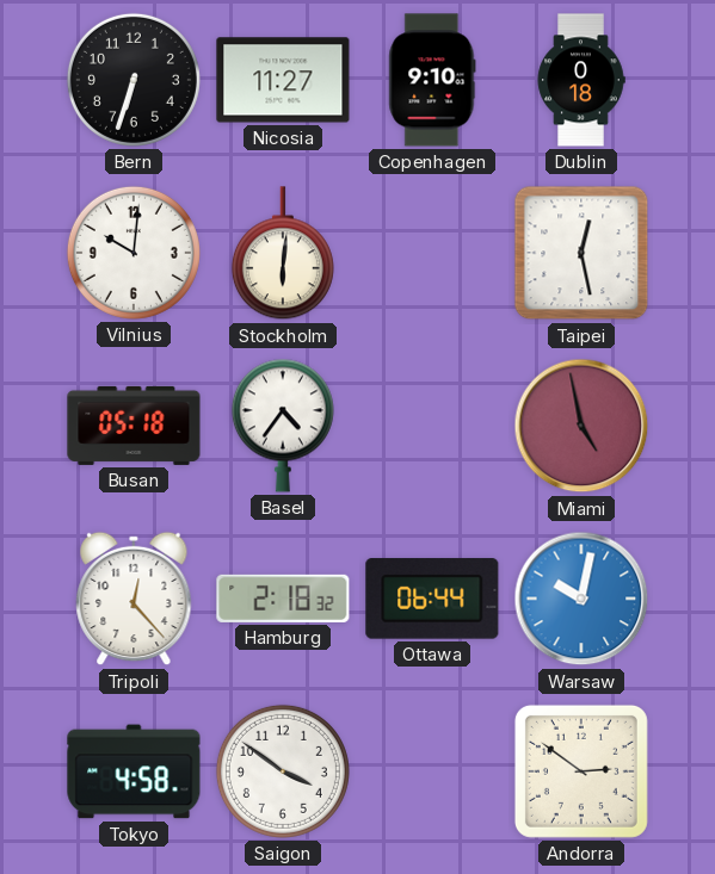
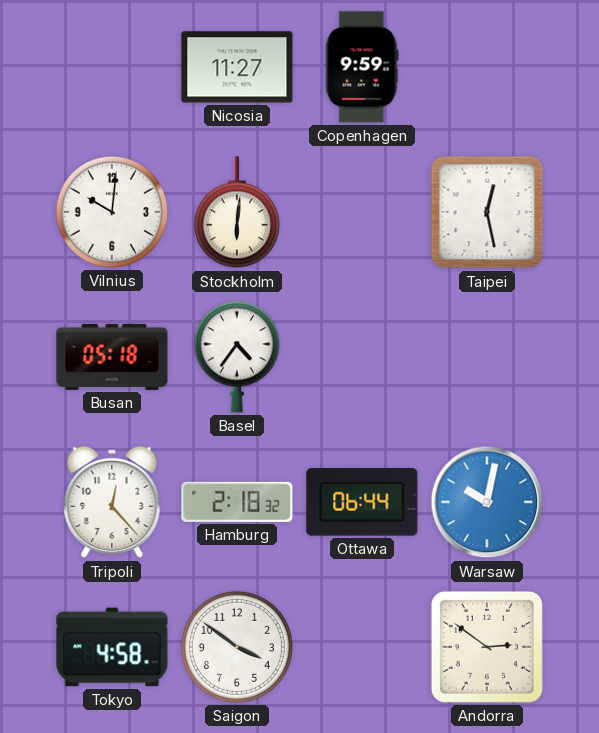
Bern: 6:33 -> none (134, 80)
Copenhagen: 9:10 -> 9:59 (362, 67)
Dublin: 0:18 -> none (581, 80)
Miami: 4:58 -> none (581, 426)
